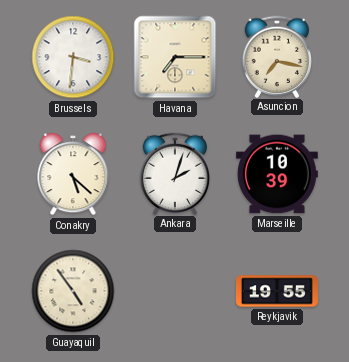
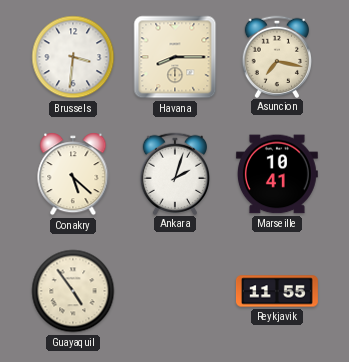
Havana: 7:15 -> 8:15 (175, 57)
Marseille: 10:39 -> 10:41 (277, 174)
Reykjavik: 19:55 -> 11:55 (277, 291)
